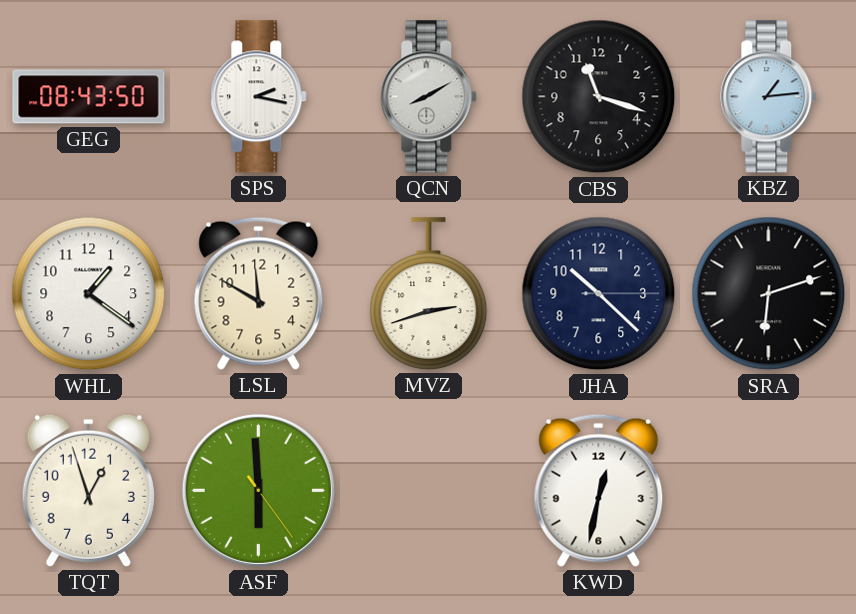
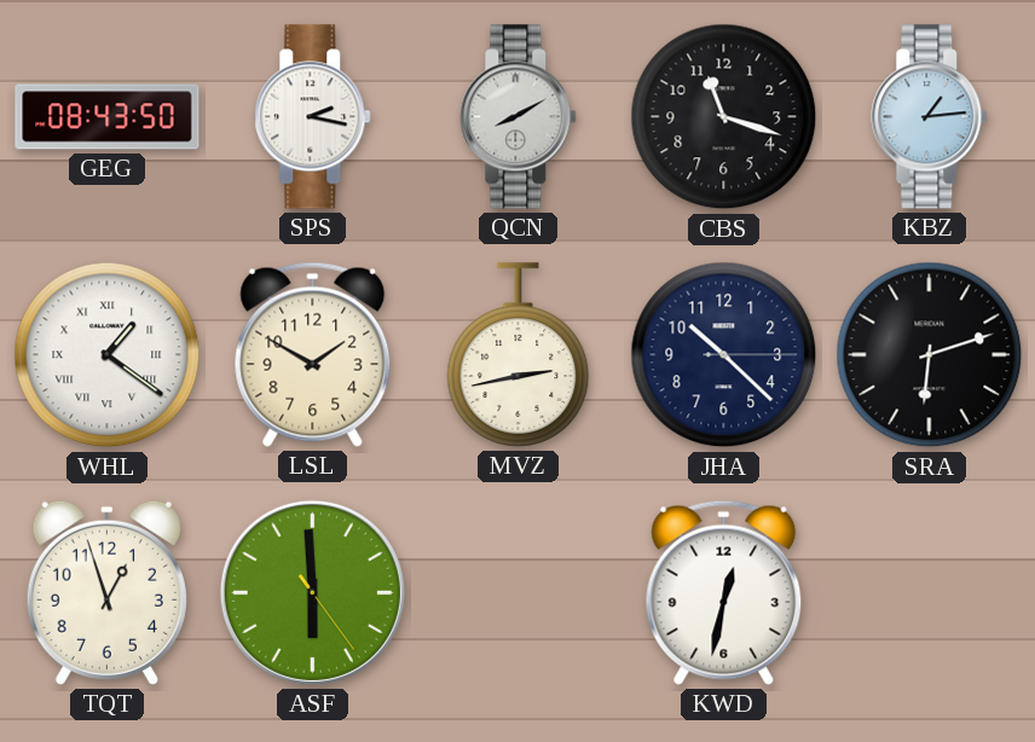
WHL numerals: Arabic -> Roman (108, 355)
LSL: 11:50 -> 1:50 (313, 354)
MVZ: 2:42 -> 2:43 (519, 355)
